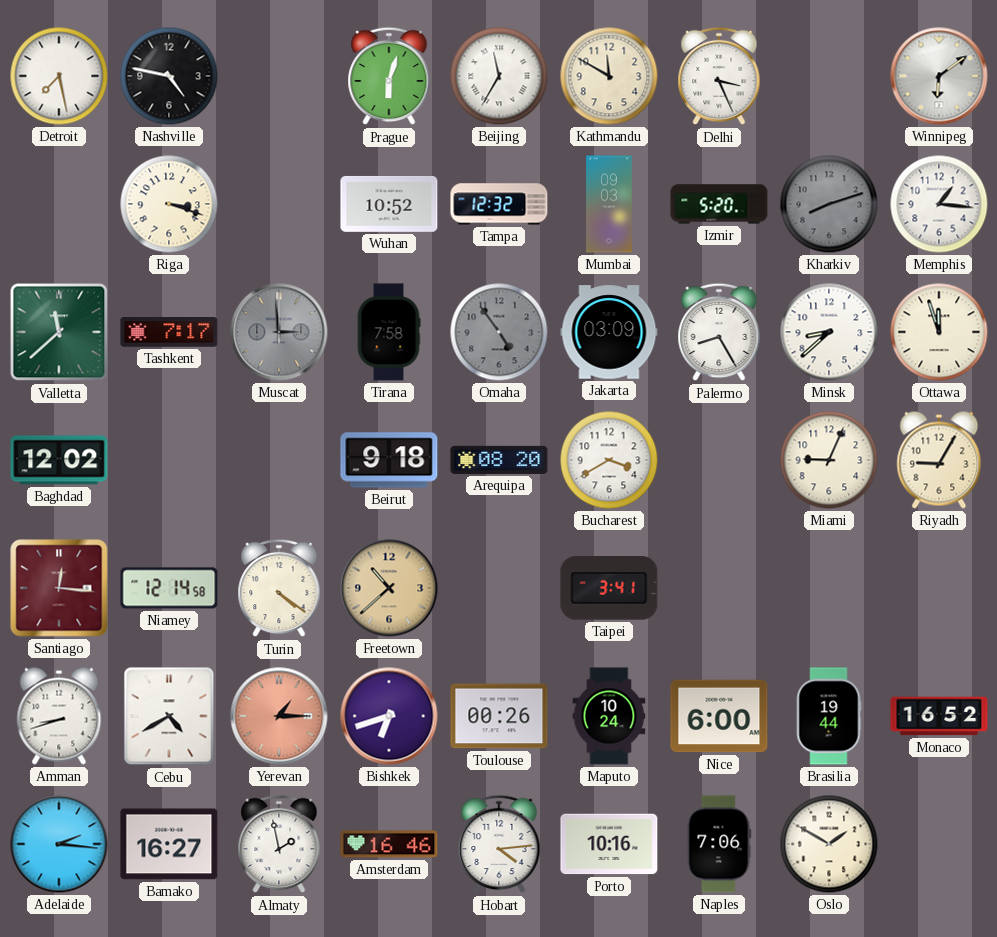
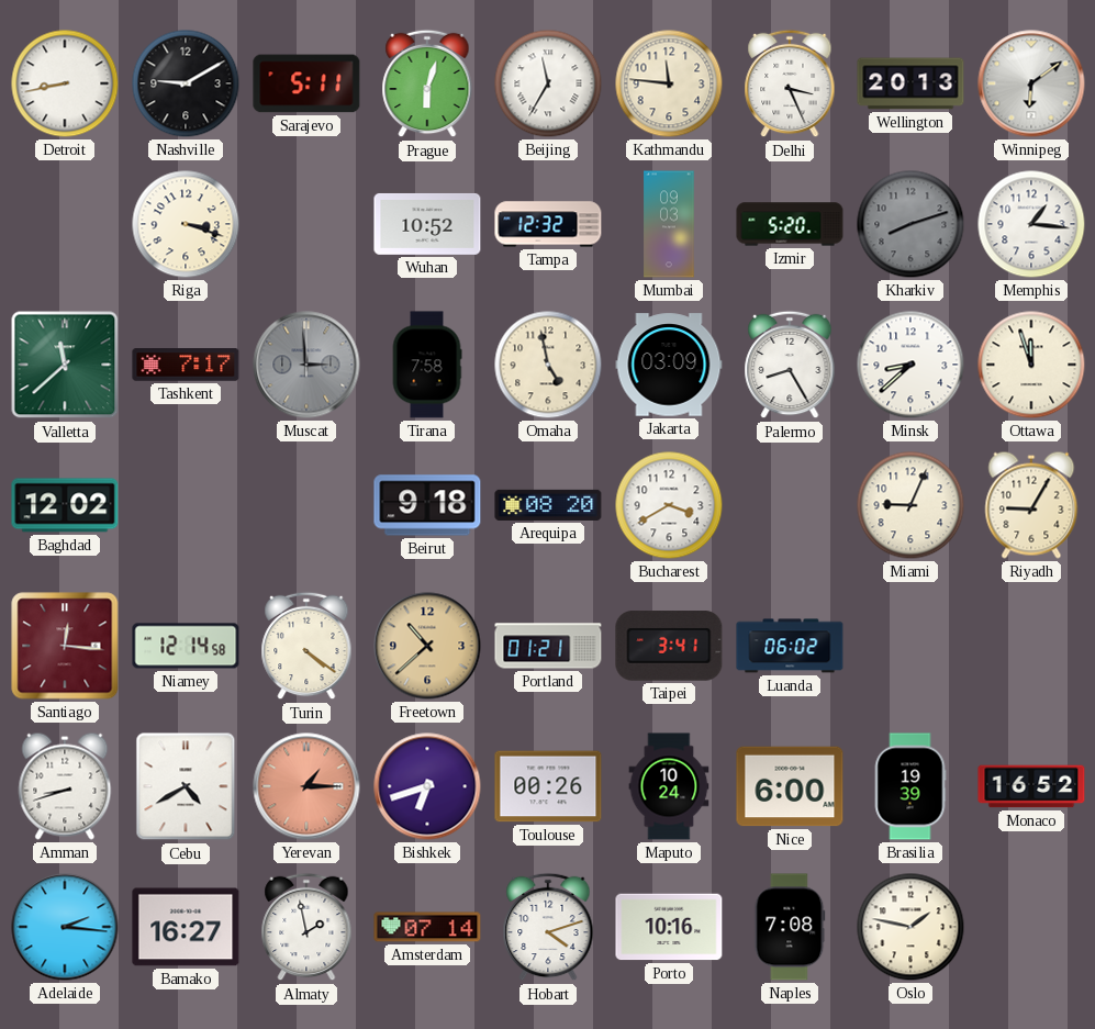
Detroit: 7:28 -> 8:43 (65, 83)
Nashville: 4:47 -> 9:10 (186, 83)
Sarajevo: none -> 5:11 (306, 83)
Kathmandu: 11:50 -> 11:46 (669, 83)
Wellington: none -> 20:13 (910, 83)
Omaha: 4:54 -> 4:58 (548, 365)
Omaha dial: grey -> cream (548, 365)
Portland: none -> 01:21 (548, 646)
Luanda: none -> 06:02 (790, 646)
Brasilia: 19:44 -> 19:39 (910, 786)
Amsterdam: 16:46 -> 07:14 (427, 927)
Hobart: 4:14 -> 4:12 (548, 927)
Naples: 7:06 -> 7:08 (790, 927)
Oslo: 1:50 -> 1:47 (910, 927)
